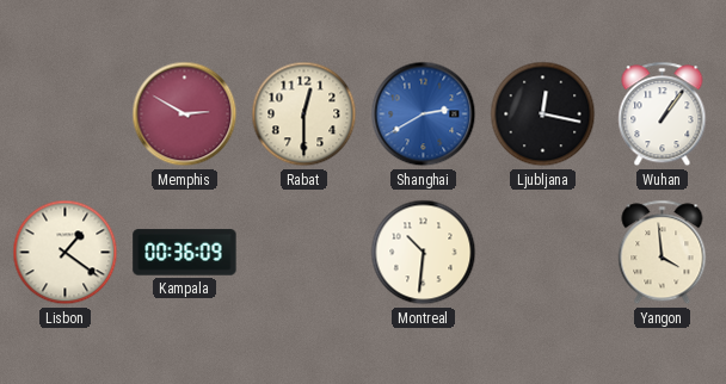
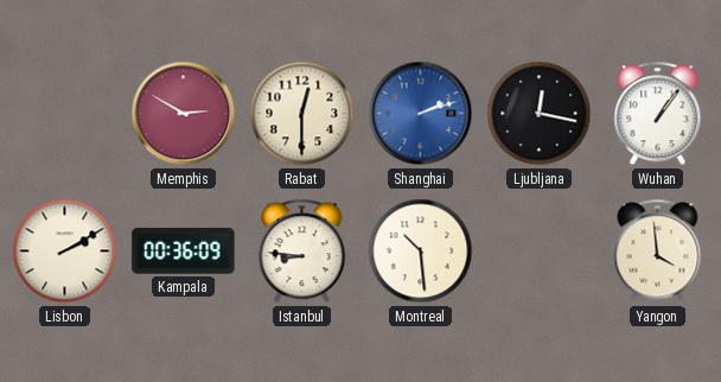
Shanghai: 2:40 -> 2:12 (421, 114)
Lisbon: 1:21 -> 2:10 (65, 252)
Istanbul: none -> 8:46 (302, 252)
Montreal: 10:31 -> 10:29 (421, 252)
